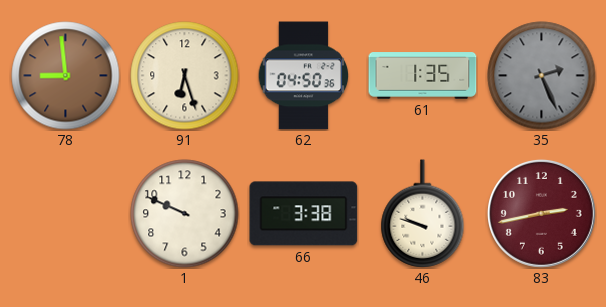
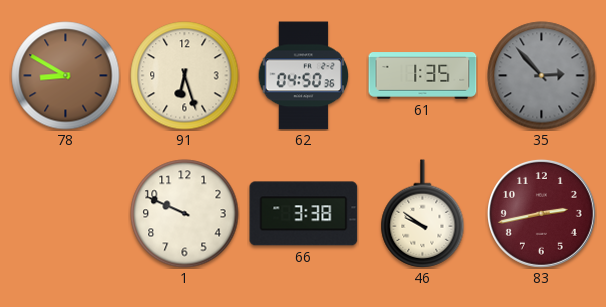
78: 8:59 -> 8:50 (66, 76)
35: 2:26 -> 2:53 (542, 76)
46: 9:48 -> 9:51 (423, 214)
